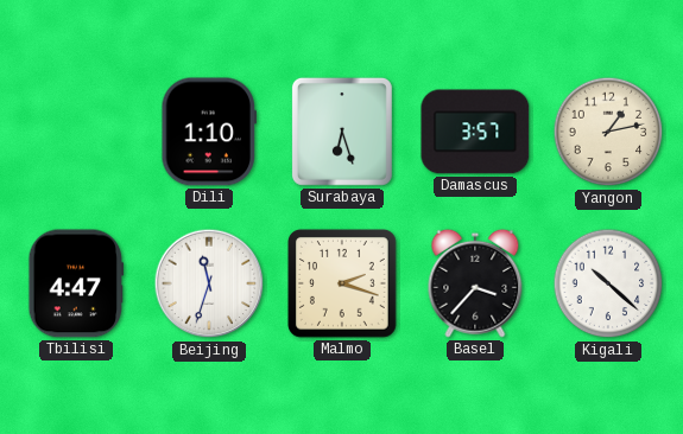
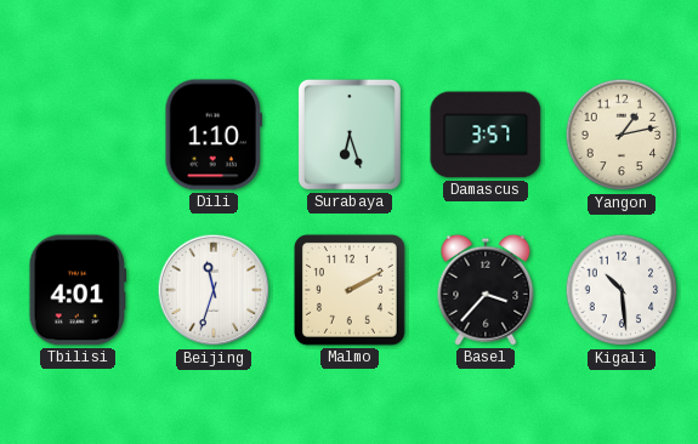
Tbilisi: 4:47 -> 4:01 (78, 290)
Malmo: 2:18 -> 2:10 (351, 291)
Kigali: 10:22 -> 10:29 (622, 290)
